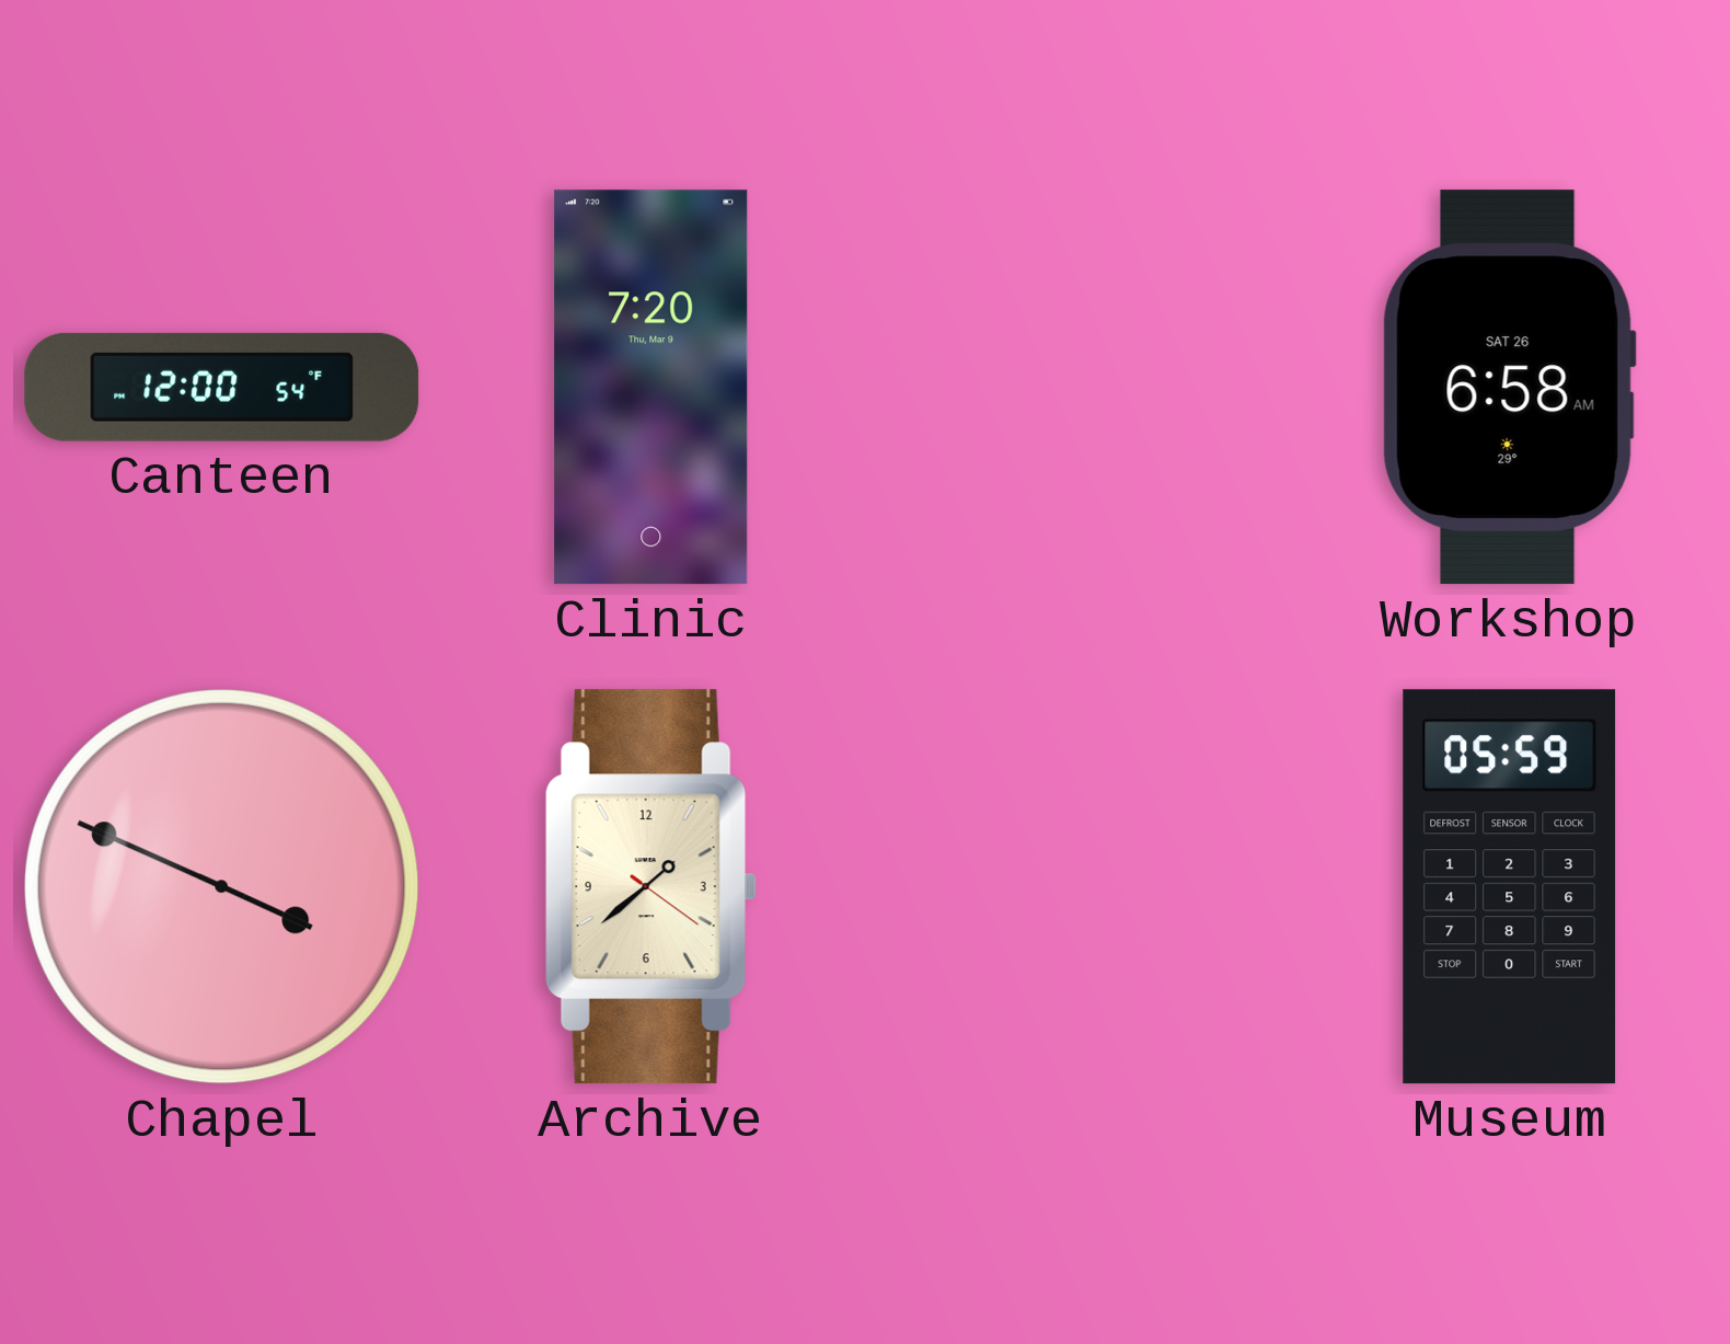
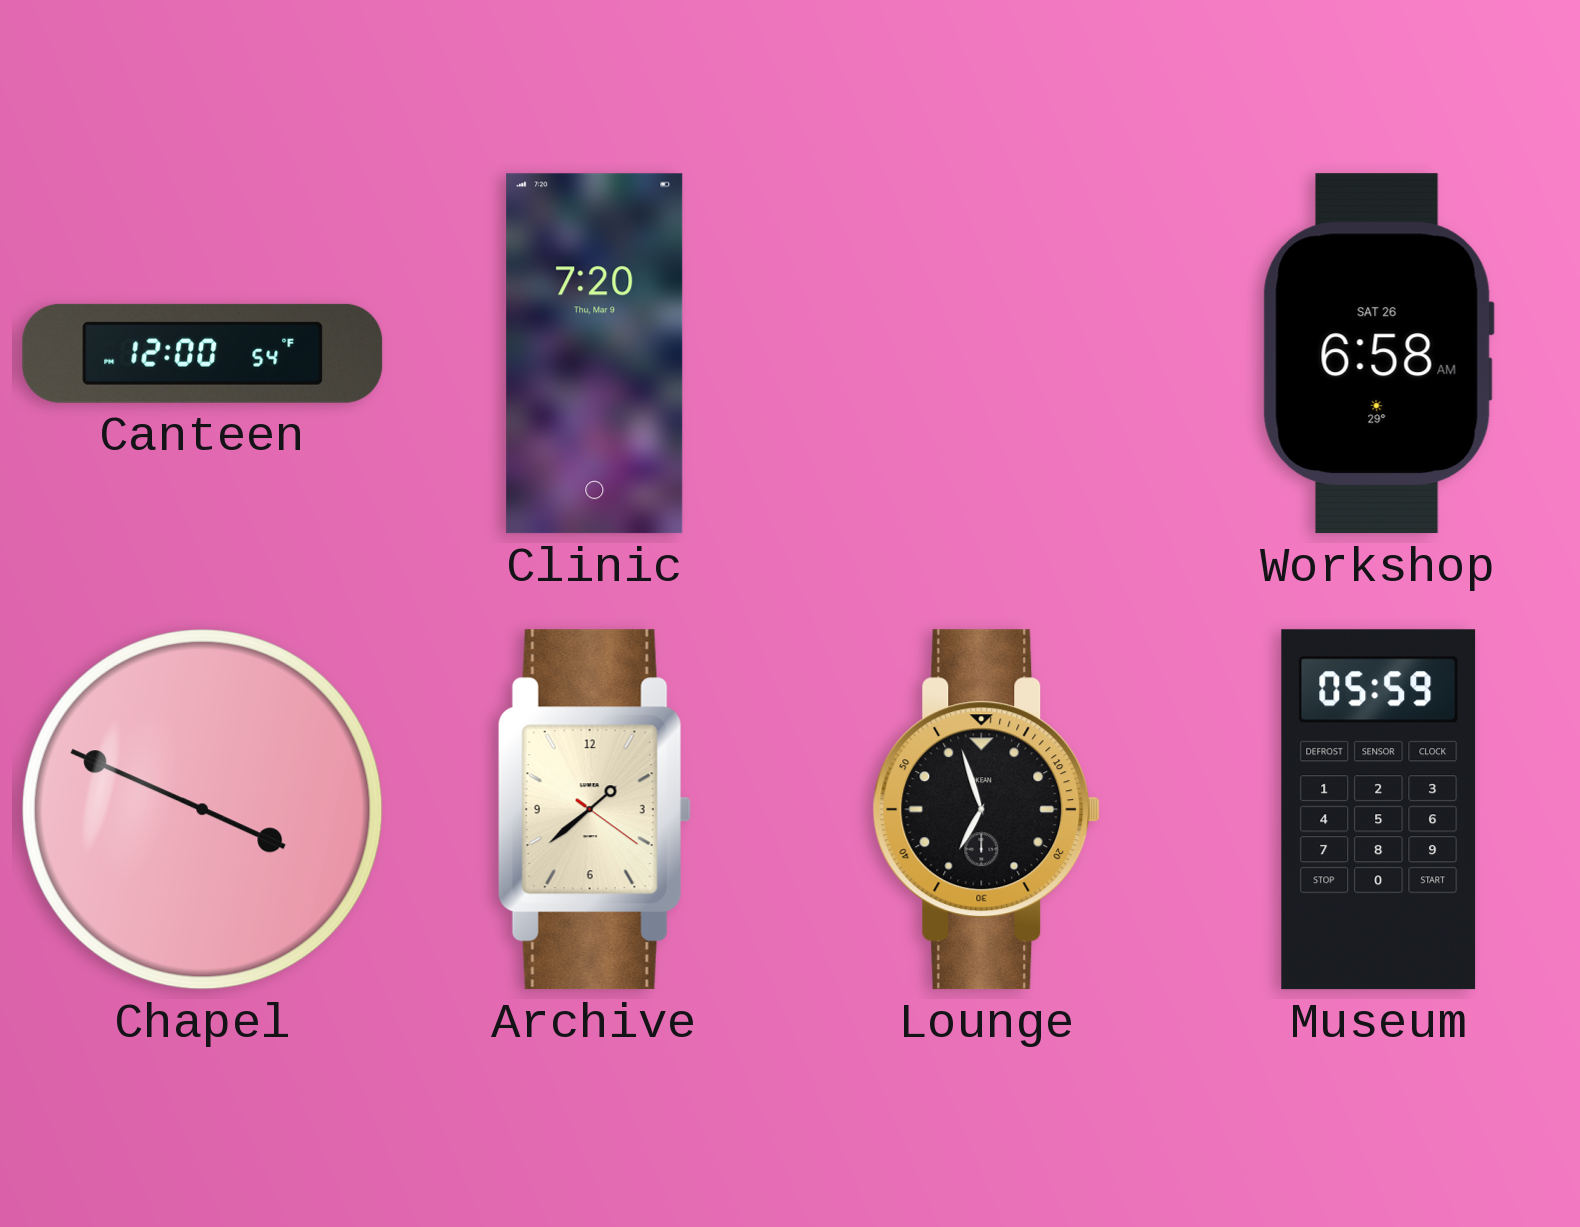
Lounge: none -> 6:57 (987, 810)
